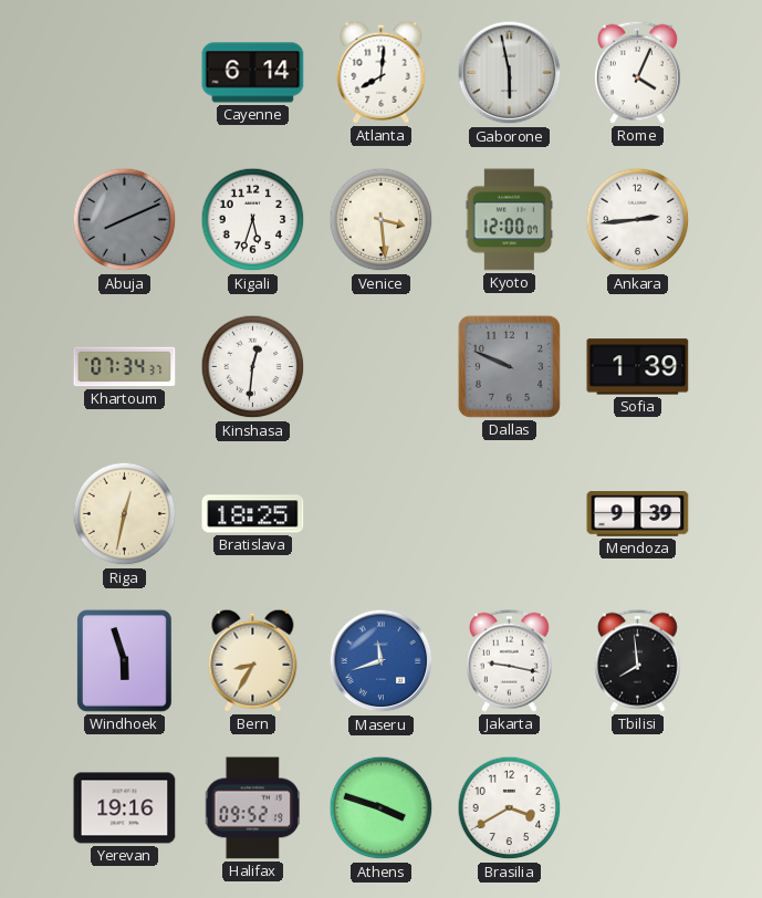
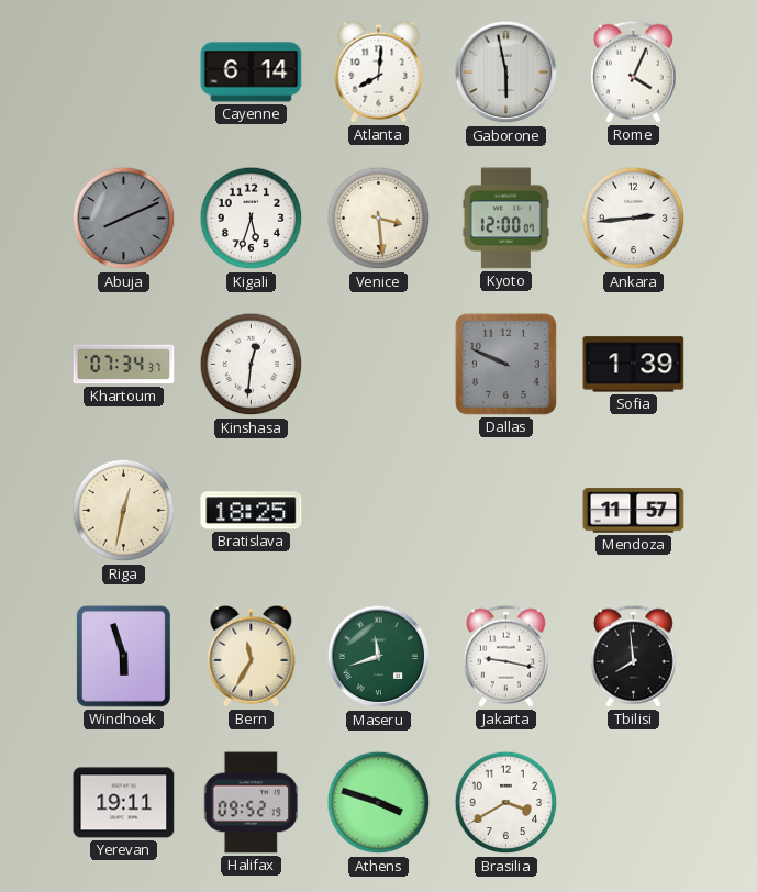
Mendoza: 9:39 -> 11:57 (634, 511)
Bern: 8:35 -> 11:35 (252, 656)
Maseru dial: blue -> green (379, 657)
Yerevan: 19:16 -> 19:11 (124, 803)
